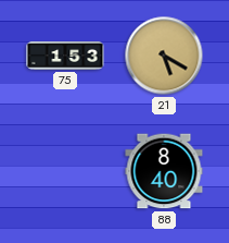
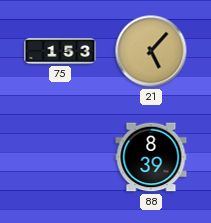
21: 5:20 -> 5:07 (151, 51)
88: 8:40 -> 8:39 (151, 157)
